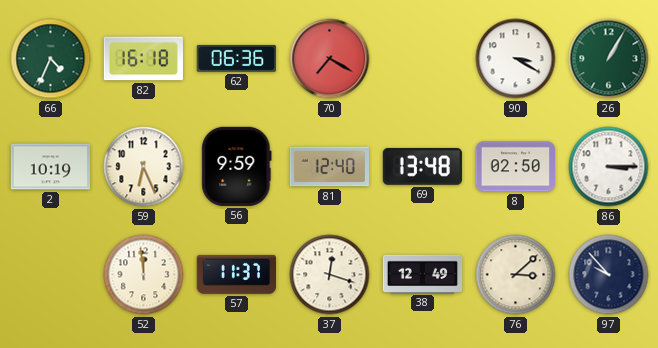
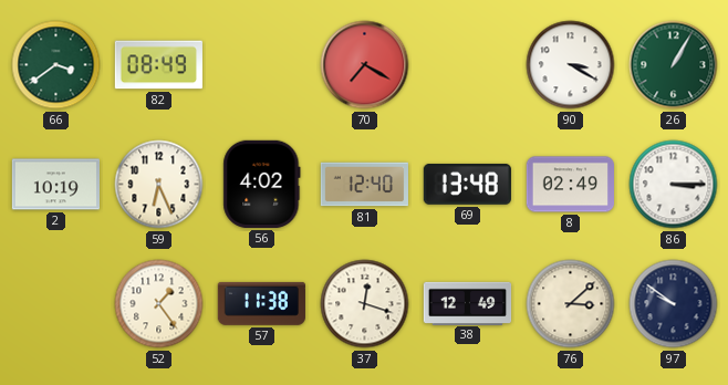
66: 4:34 -> 3:39 (56, 65)
82: 16:18 -> 08:49 (158, 65)
62: 06:36 -> none (236, 58)
56: 9:59 -> 4:02 (262, 184)
8: 02:50 -> 02:49 (570, 185)
52: 11:59 -> 1:24 (159, 304)
57: 11:37 -> 11:38 (261, 303)
97: 9:53 -> 9:51 (674, 304)
